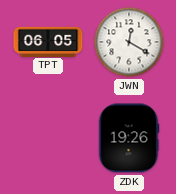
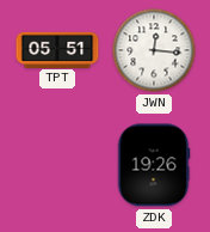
TPT: 06:05 -> 05:51 (57, 49)
JWN: 12:20 -> 12:16 (154, 50)
